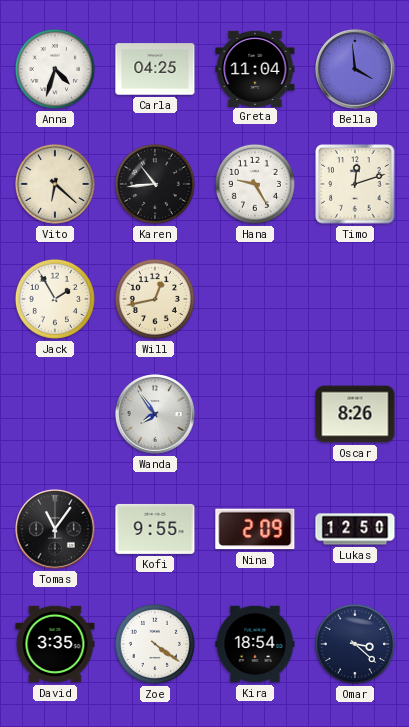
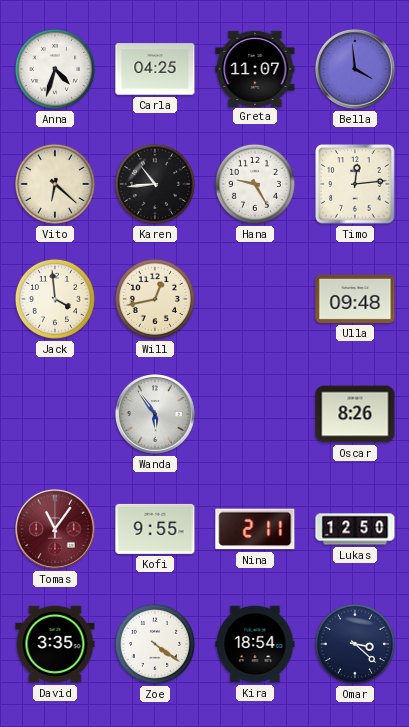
Greta: 11:04 -> 11:07 (255, 68)
Timo: 12:12 -> 12:14 (355, 184)
Jack: 1:55 -> 3:59 (55, 299)
Ulla: none -> 09:48 (355, 299)
Wanda: 7:54 -> 5:54 (156, 415)
Tomas dial: black -> burgundy (56, 530)
Nina: 2:09 -> 2:11 (255, 529)
